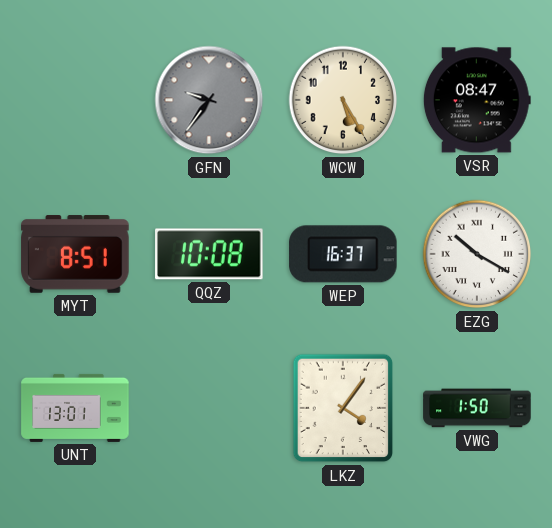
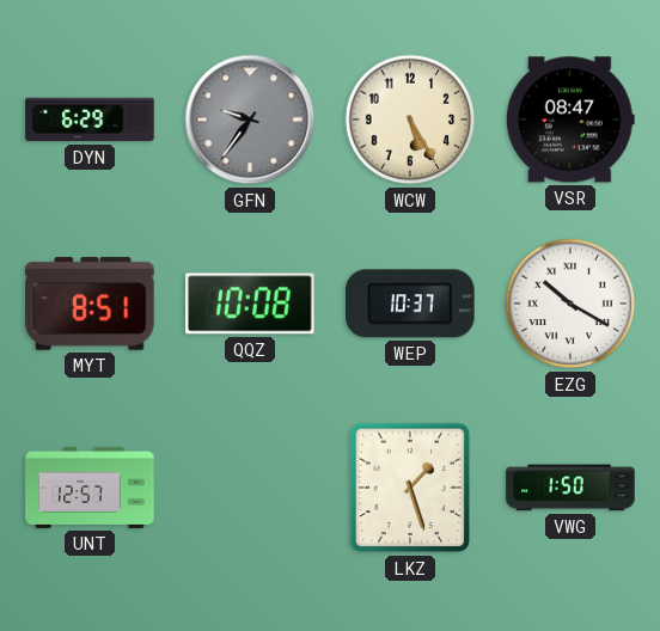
DYN: none -> 6:29 (90, 120)
WEP: 16:37 -> 10:37 (410, 304)
UNT: 13:01 -> 12:57 (90, 488)
LKZ: 4:06 -> 1:27 (410, 488)
